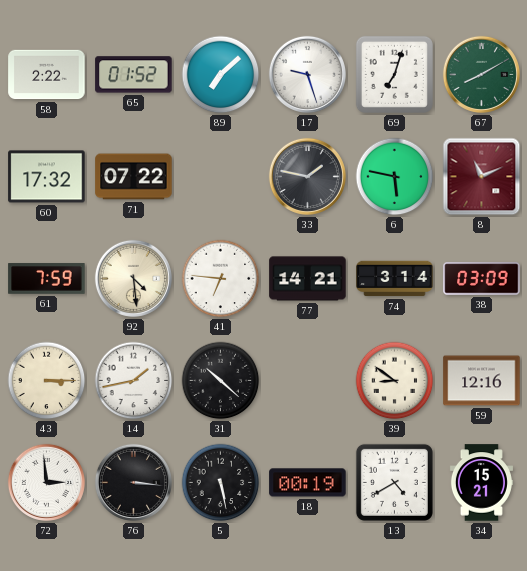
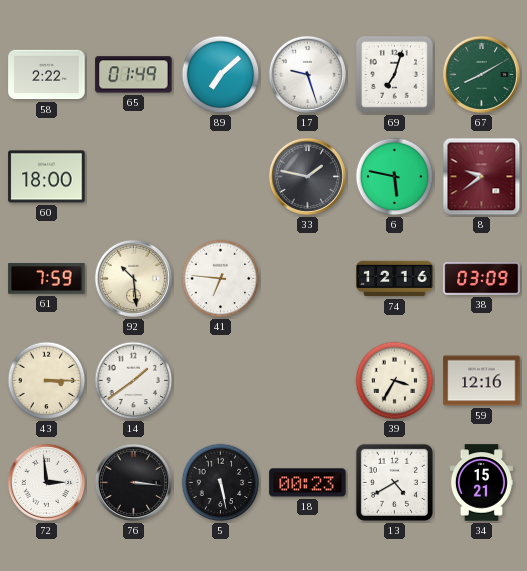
65: 01:52 -> 01:49 (134, 75)
60: 17:32 -> 18:00 (47, 177)
71: 07:22 -> none (134, 177)
8: 11:11 -> 9:39 (482, 177)
92: 4:29 -> 10:29 (133, 278)
77: 14:21 -> none (308, 279)
74: 3:14 -> 12:16 (395, 279)
14: 1:43 -> 1:39 (134, 381)
31: 10:22 -> none (221, 381)
39: 8:51 -> 3:35 (395, 381)
18: 00:19 -> 00:23 (308, 483)
